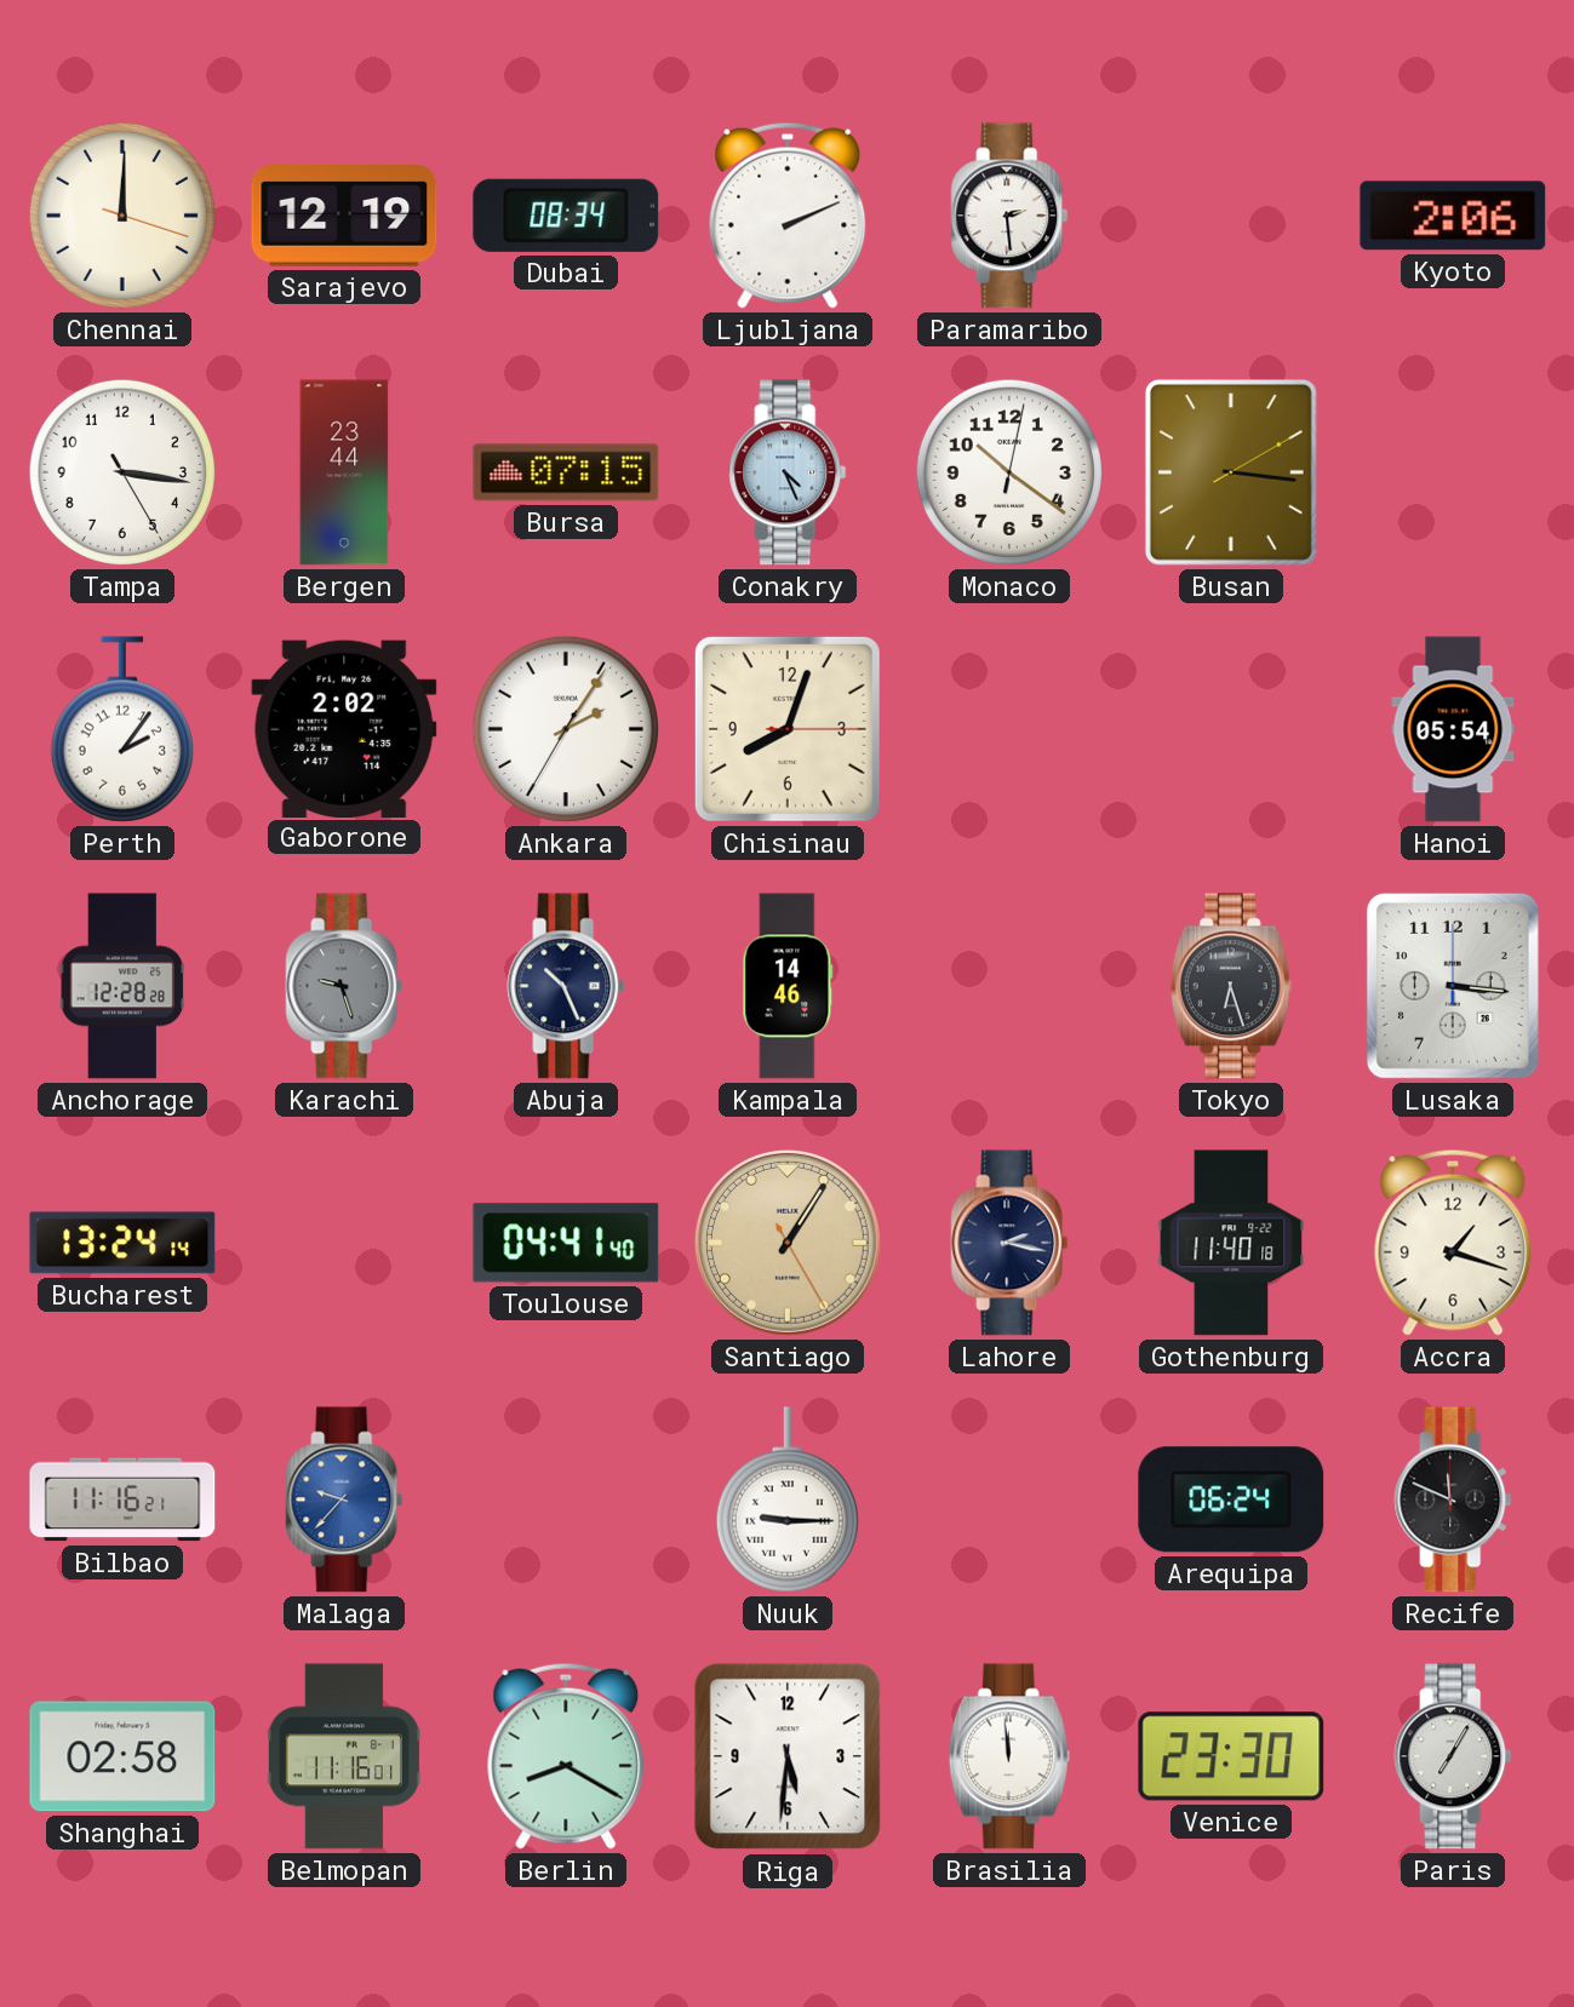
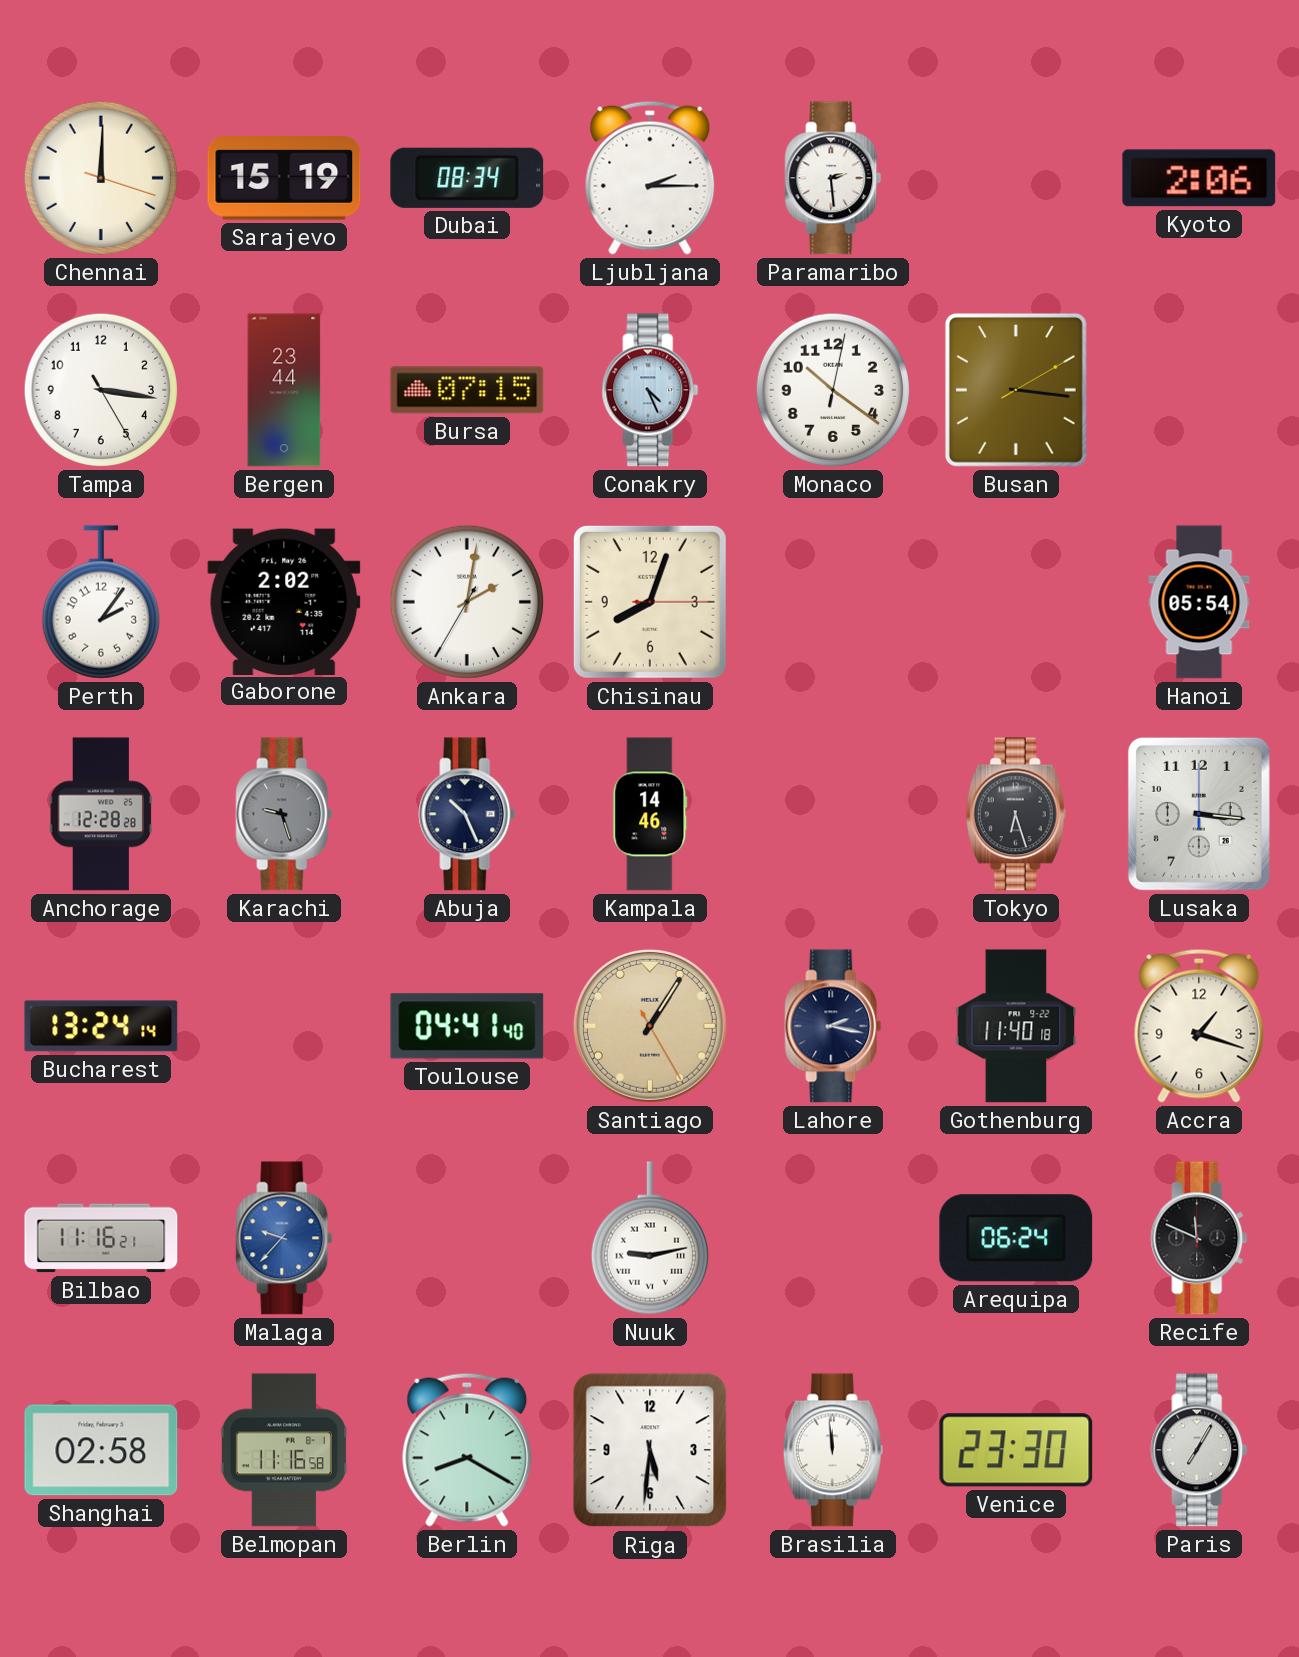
Sarajevo: 12:19 -> 15:19 (284, 178)
Ljubljana: 2:11 -> 2:15 (650, 178)
Ankara: 2:05 -> 2:01 (467, 602)
Nuuk: 9:15 -> 9:13 (650, 1238)
Belmopan: 11:16:01 -> 11:16:58 (284, 1450)
